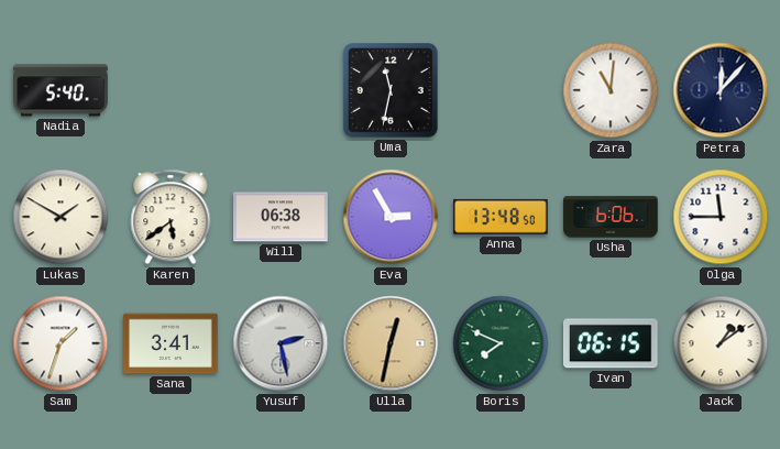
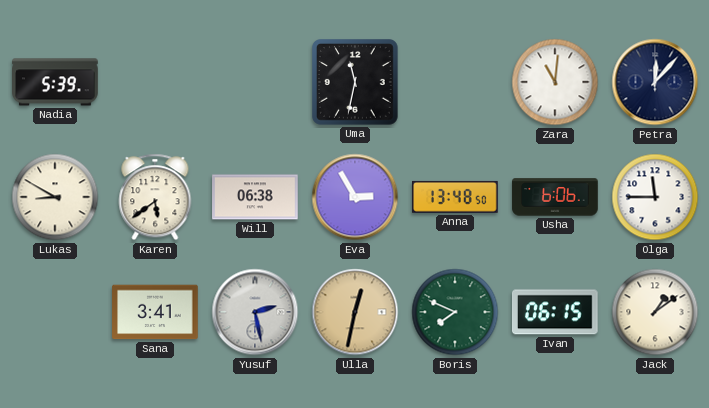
Nadia: 5:40 -> 5:39 (55, 82)
Lukas: 1:50 -> 8:50 (55, 197)
Sam: 1:33 -> none (61, 343)
